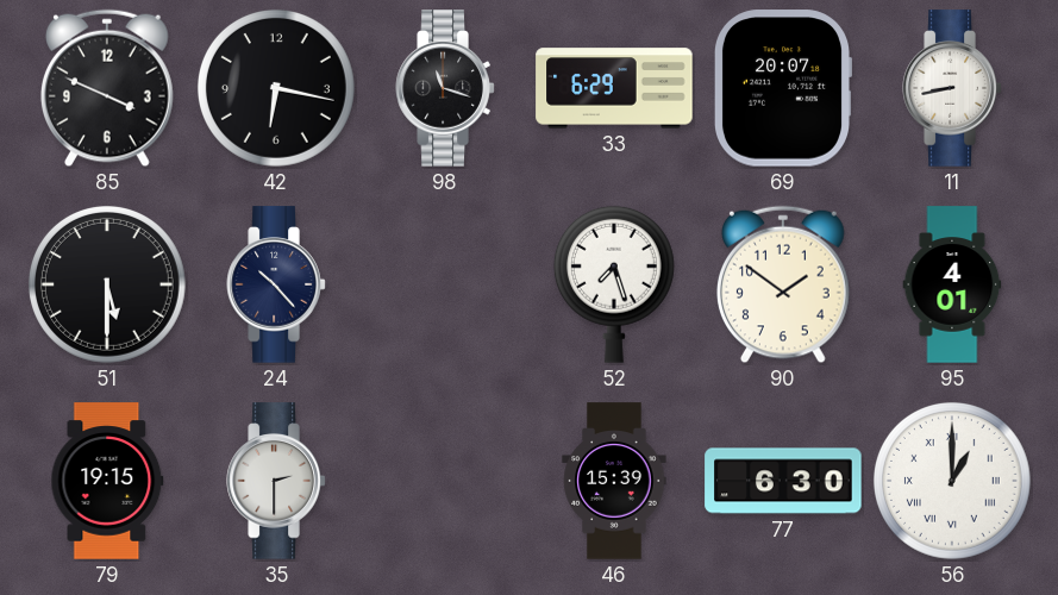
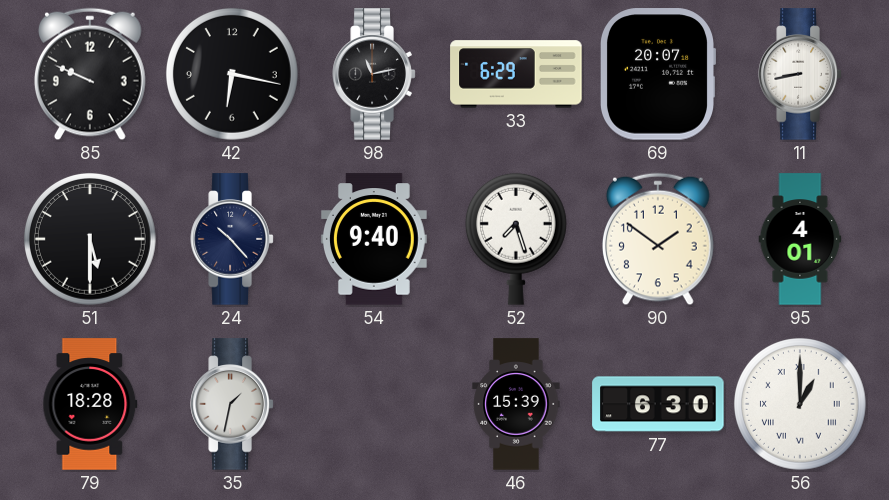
85: 3:49 -> 9:49 (90, 74)
98: 11:18 -> 11:13 (374, 74)
54: none -> 9:40 (374, 239)
79: 19:15 -> 18:28 (90, 404)
35: 2:30 -> 1:32 (232, 404)
